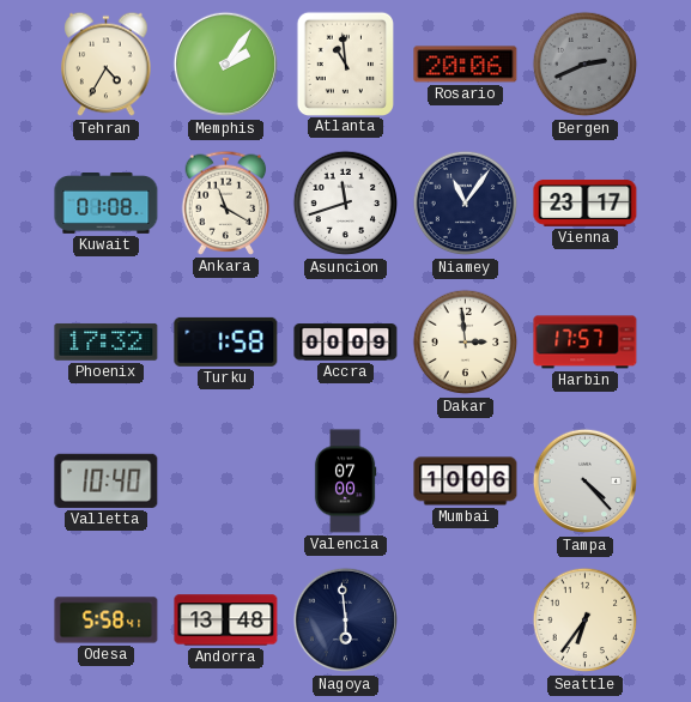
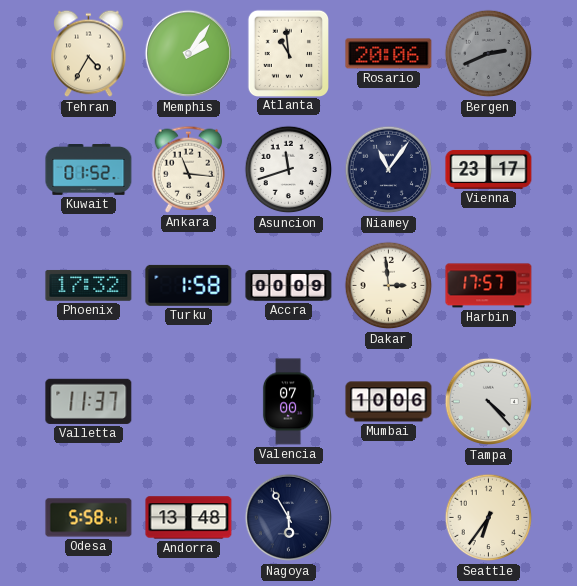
Kuwait: 01:08 -> 01:52 (89, 170)
Ankara: 11:20 -> 11:16 (189, 169)
Valletta: 10:40 -> 11:37 (89, 401)
Nagoya: 5:59 -> 5:55 (289, 518)
